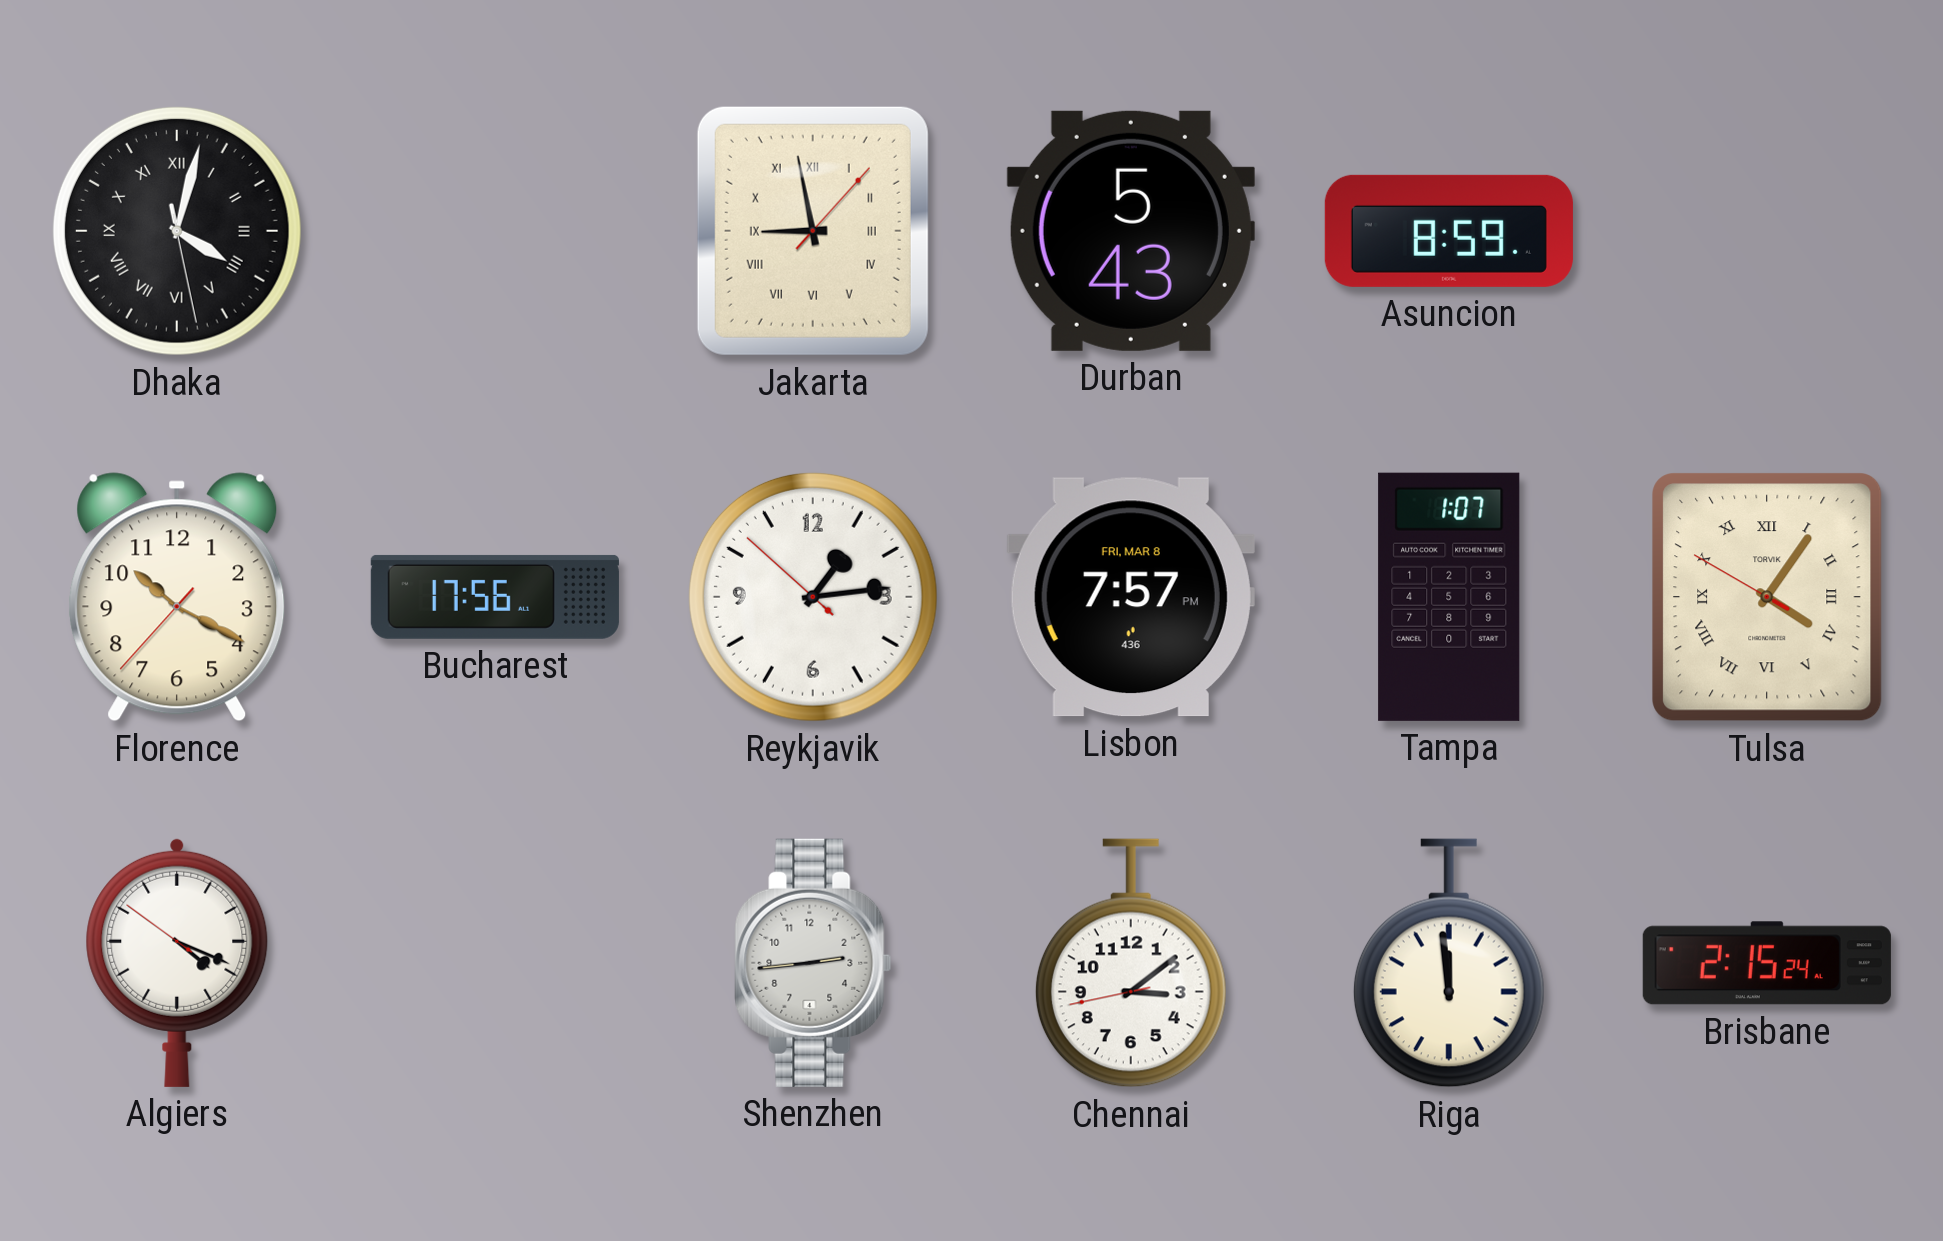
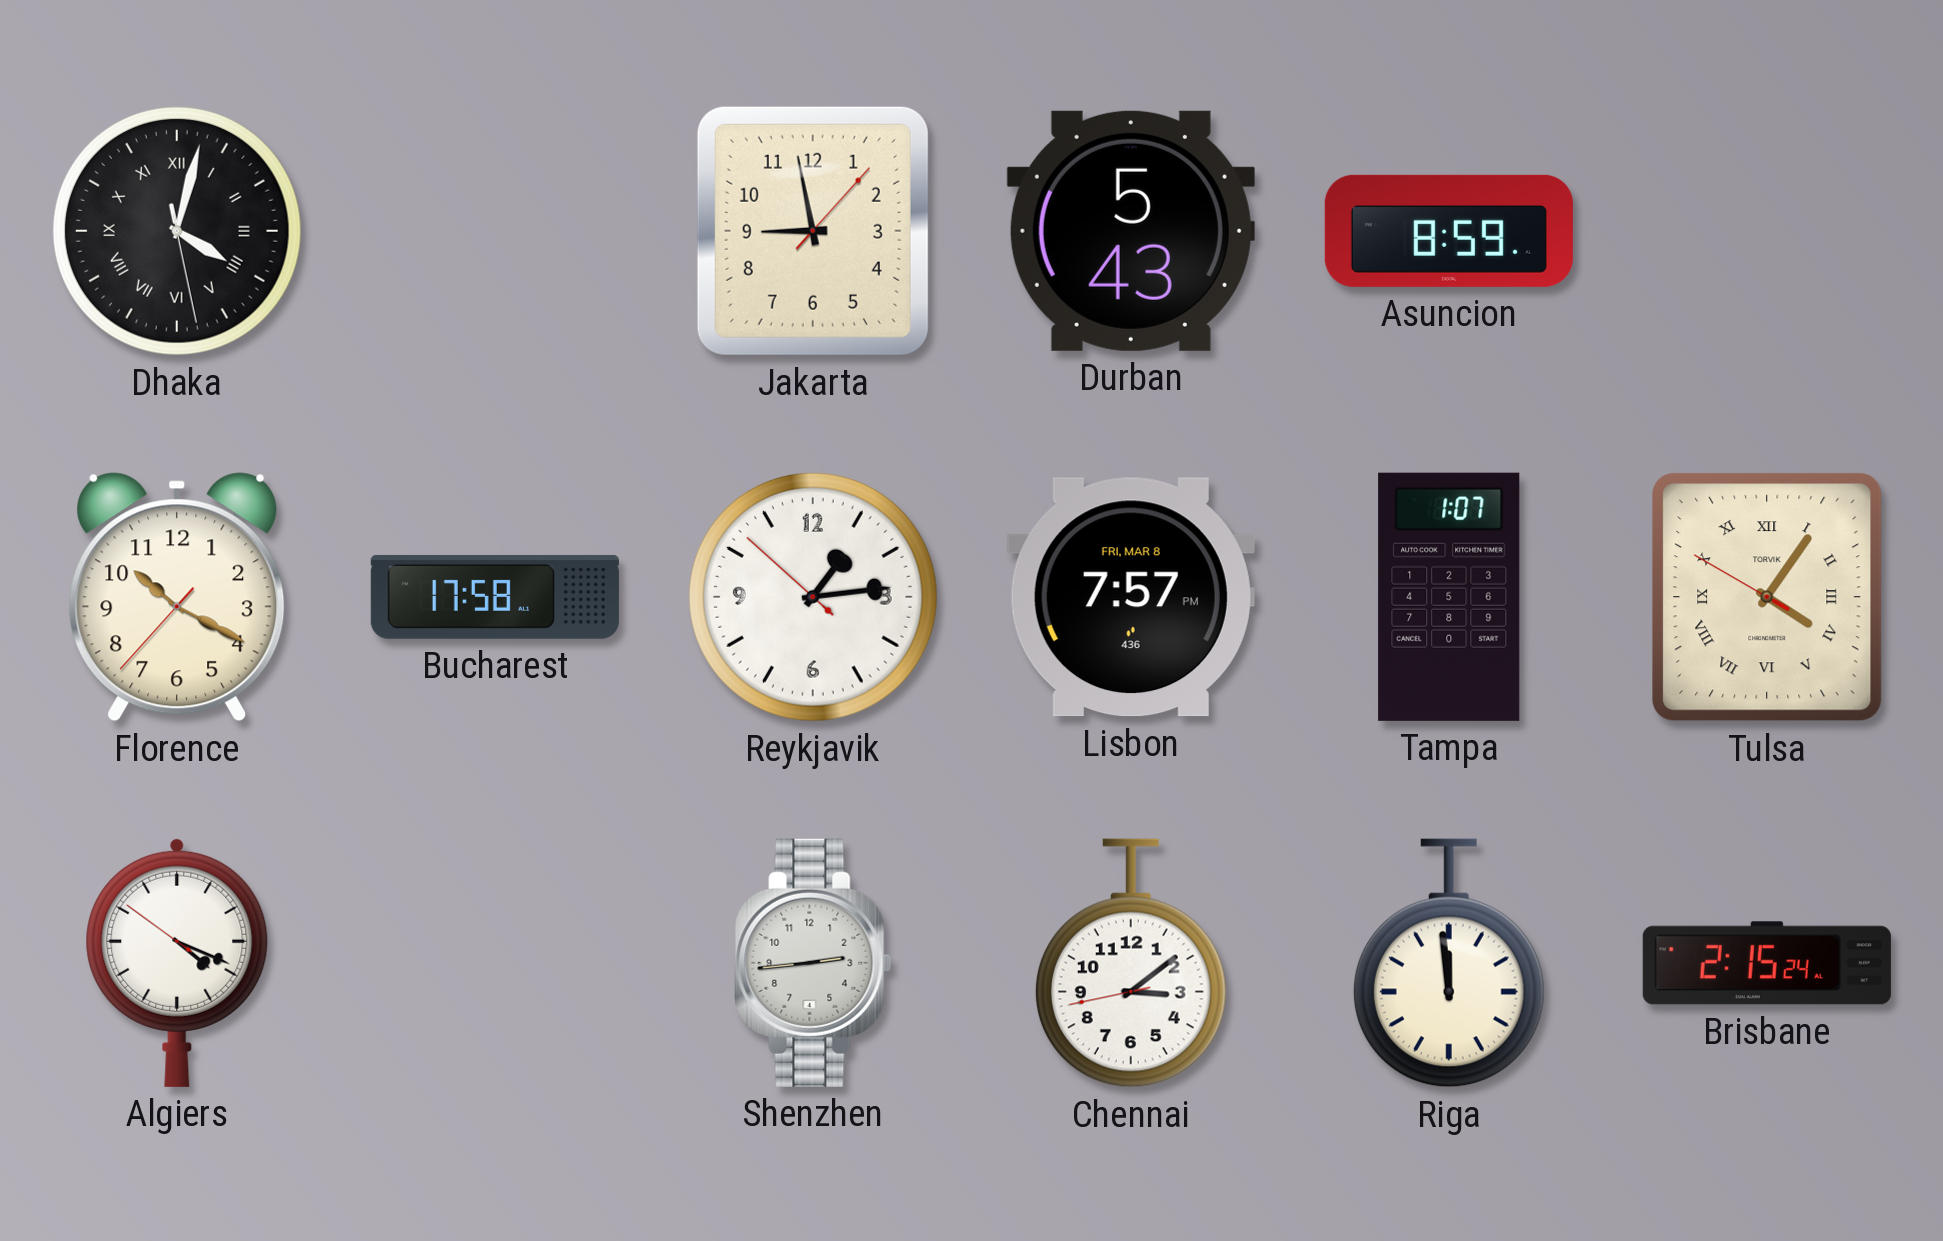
Jakarta numerals: Roman -> Arabic (813, 231)
Bucharest: 17:56 -> 17:58 (495, 597)
